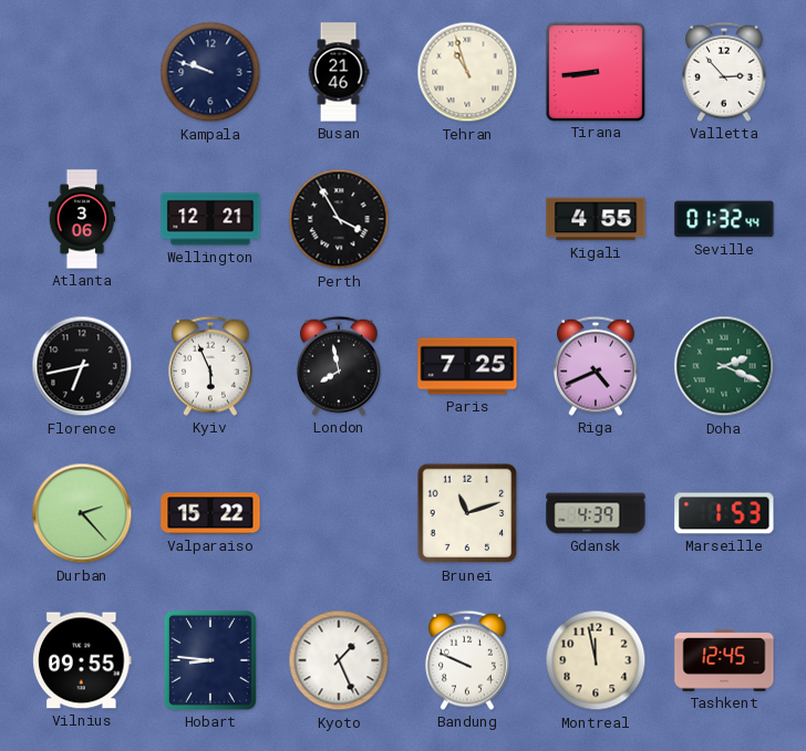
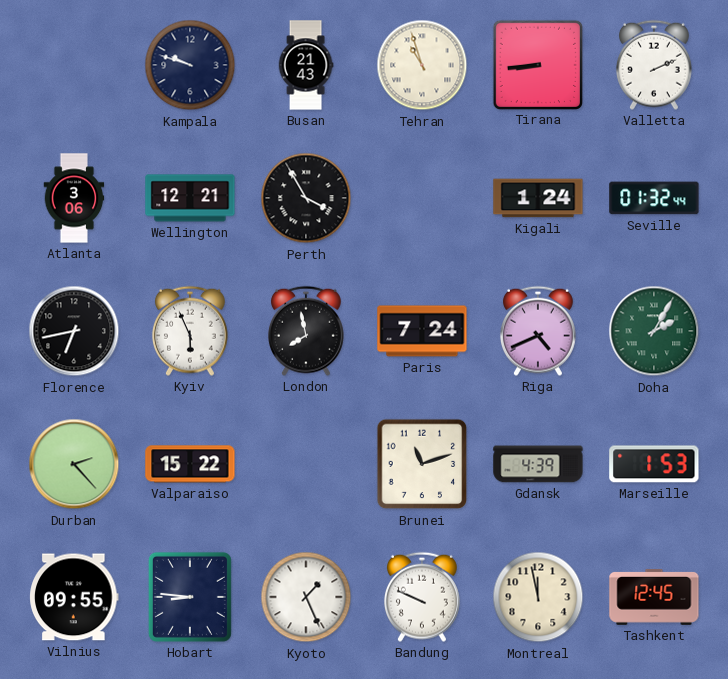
Busan: 21:46 -> 21:43 (306, 65)
Valletta: 2:53 -> 2:11 (654, 65)
Kigali: 4:55 -> 1:24 (538, 198)
Paris: 7:25 -> 7:24 (422, 331)
Doha: 2:19 -> 2:05 (654, 331)
